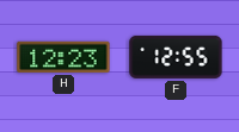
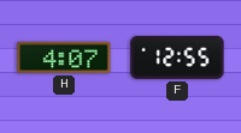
H: 12:23 -> 4:07 (64, 58)
